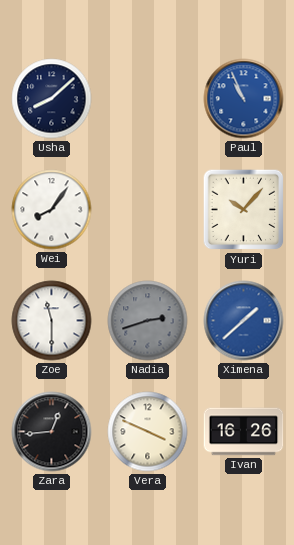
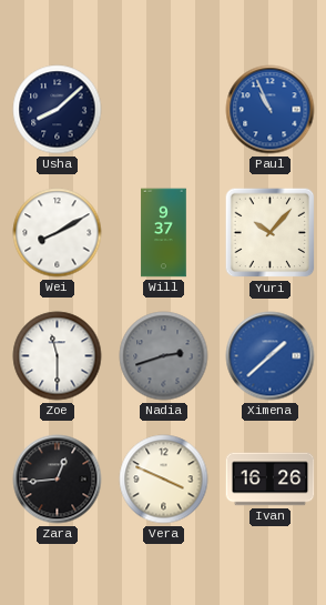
Wei: 8:06 -> 8:10 (58, 233)
Will: none -> 9:37 (164, 233)
